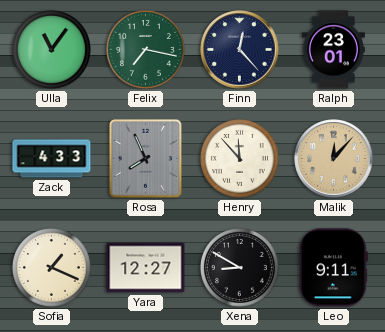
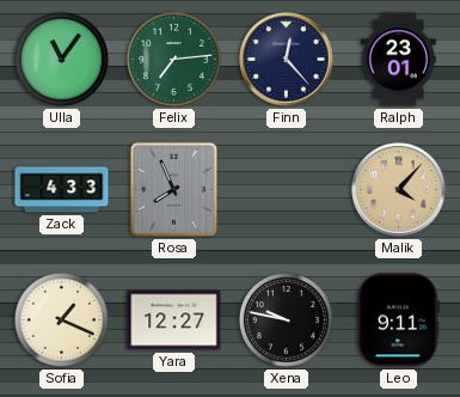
Felix: 7:17 -> 7:14 (173, 59)
Henry: 11:53 -> none (239, 158)
Malik: 12:07 -> 4:07 (399, 190)
Xena: 8:50 -> 9:47 (286, 319)
